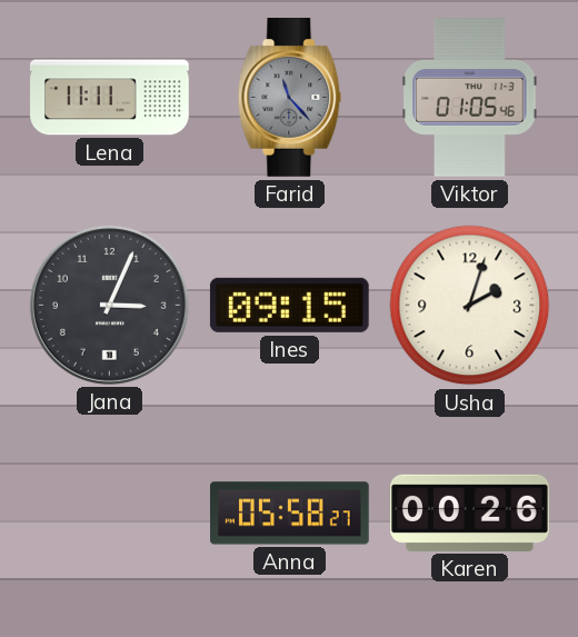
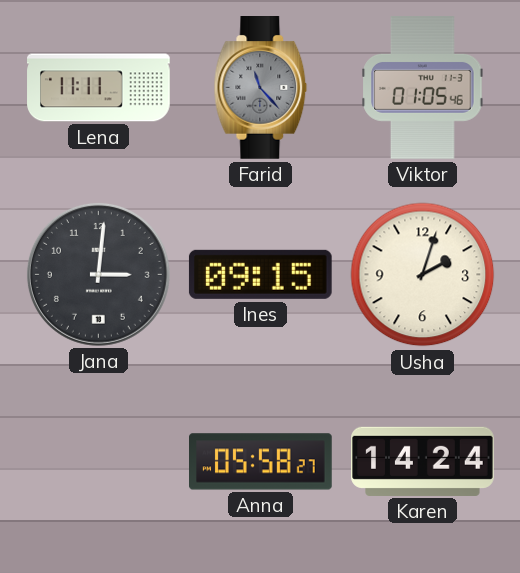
Jana: 3:04 -> 3:01 (98, 274)
Karen: 00:26 -> 14:24 (423, 461)
